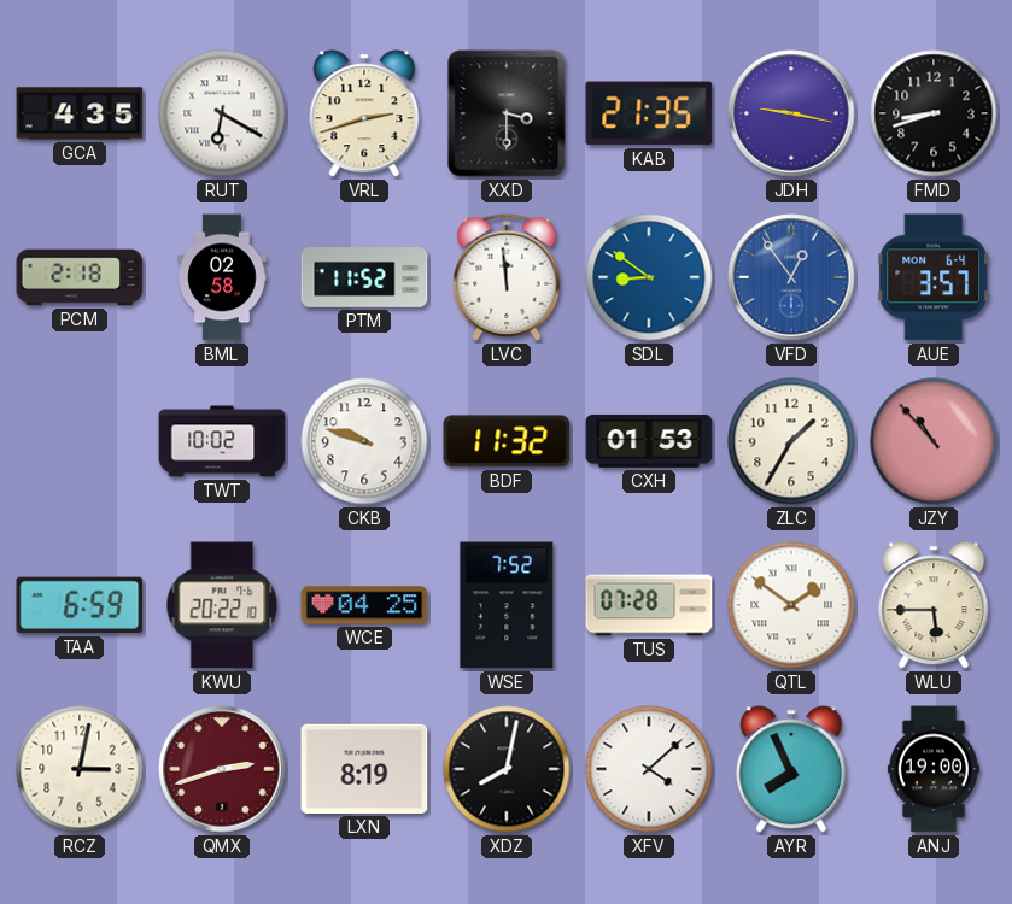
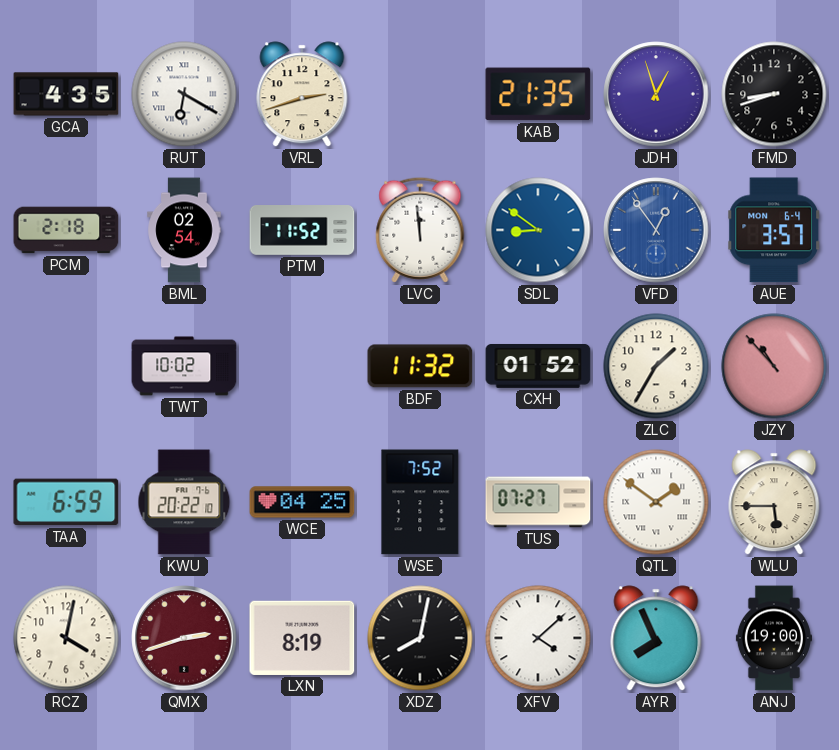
XXD: 3:30 -> none (507, 113)
JDH: 9:17 -> 12:57 (656, 94)
BML: 02:58 -> 02:54 (184, 230)
CKB: 9:48 -> none (364, 441)
CXH: 01:53 -> 01:52 (538, 366)
TUS: 07:28 -> 07:27 (538, 502)
RCZ: 3:02 -> 4:02 (66, 638)
